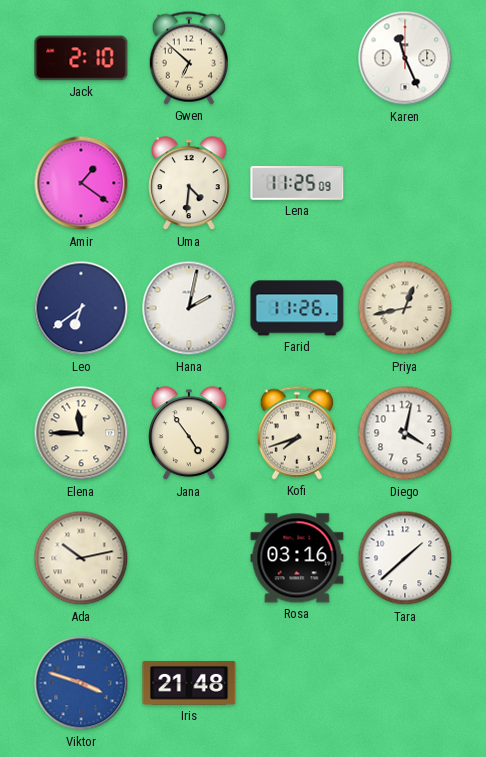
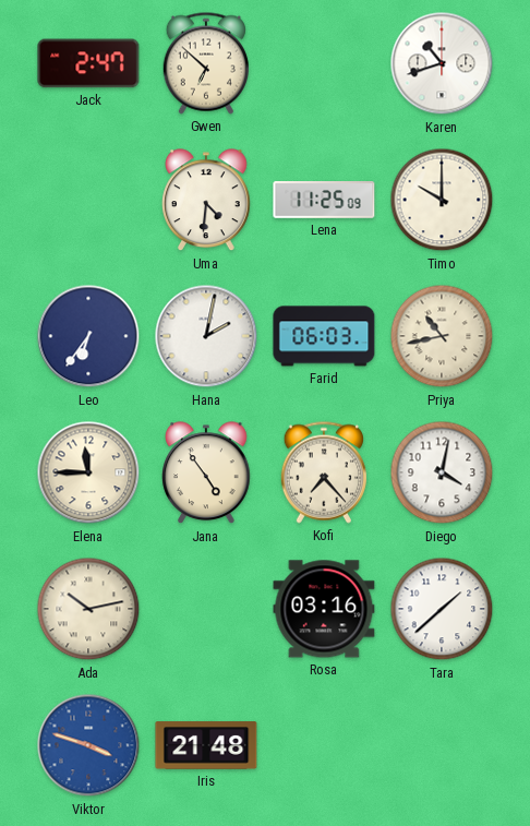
Jack: 2:10 -> 2:47 (88, 63)
Karen: 11:26 -> 10:42 (442, 63)
Amir: 1:21 -> none (81, 183)
Timo: none -> 10:00 (442, 200)
Leo: 6:39 -> 6:36 (88, 336)
Farid: 11:26 -> 06:03 (324, 336)
Priya: 12:43 -> 10:43 (442, 336)
Kofi: 7:42 -> 7:23 (323, 472)
